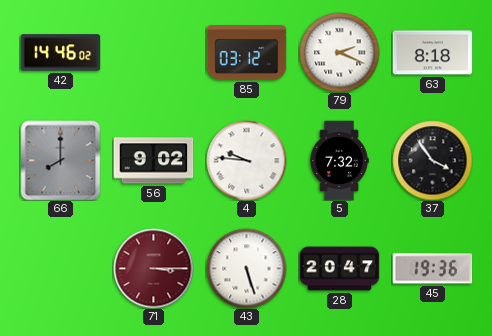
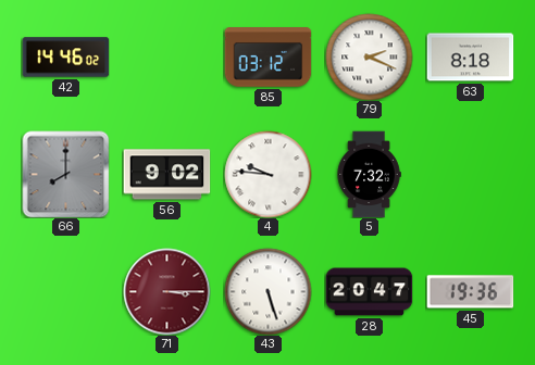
37: 3:54 -> none (432, 160)
